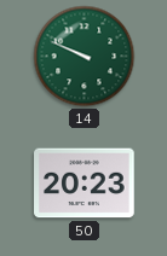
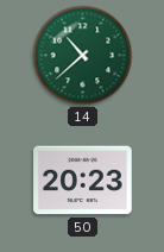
14: 9:49 -> 10:38 (83, 56)
